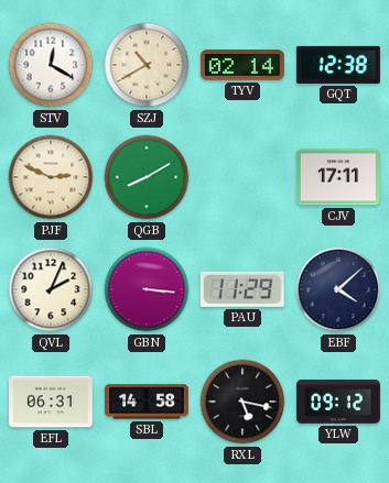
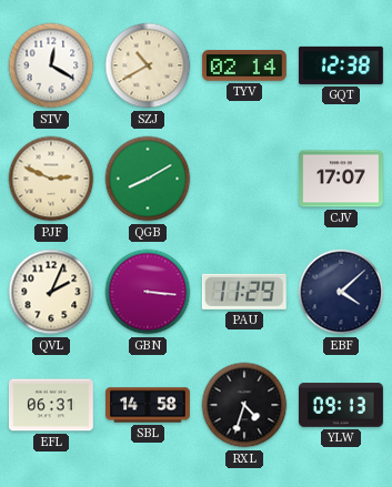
CJV: 17:11 -> 17:07 (341, 179)
RXL: 5:17 -> 4:33 (244, 405)
YLW: 09:12 -> 09:13 (342, 405)
